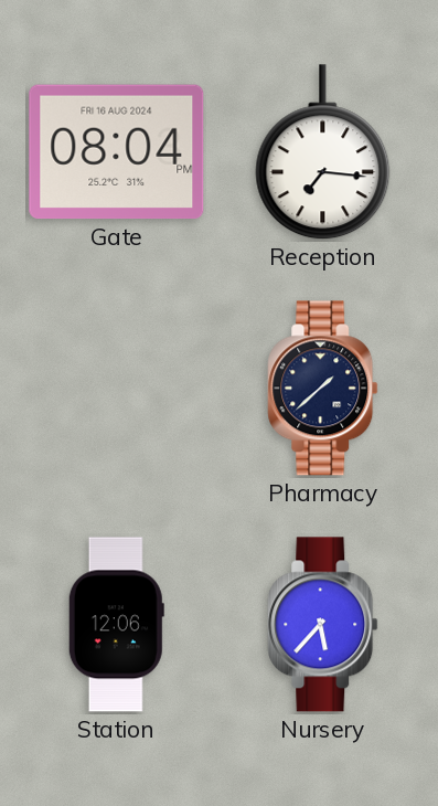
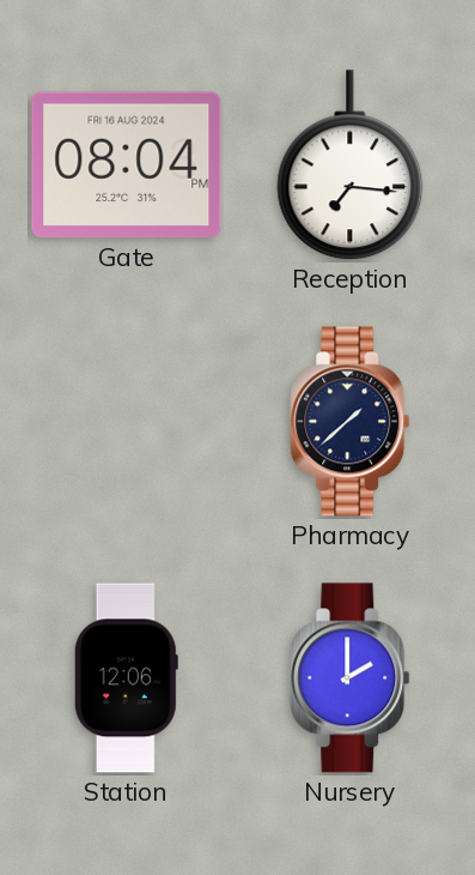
Nursery: 5:37 -> 2:00 (351, 678)
